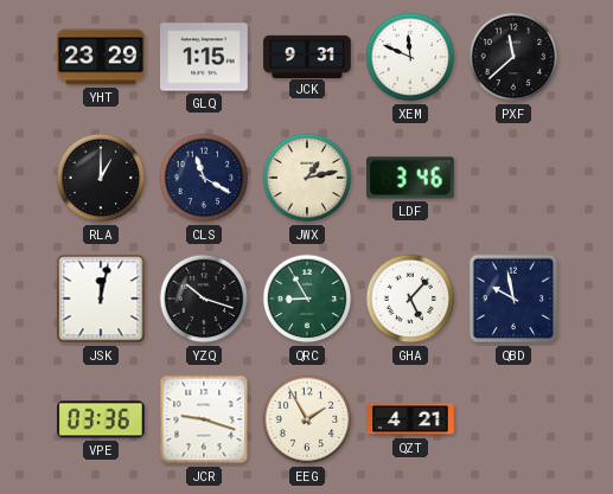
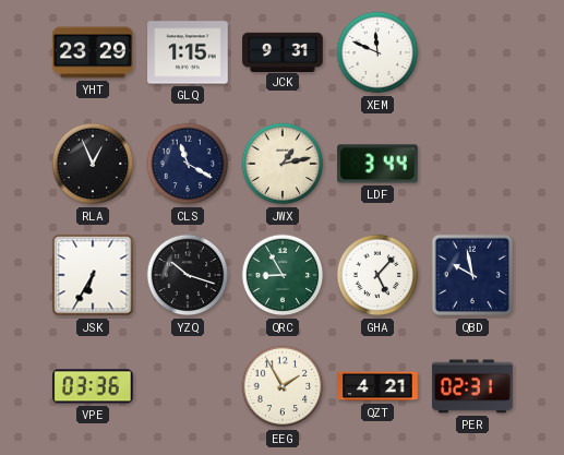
PXF: 11:38 -> none (513, 57)
RLA: 1:00 -> 12:56 (93, 164)
LDF: 3:46 -> 3:44 (377, 164)
JSK: 12:02 -> 6:35 (93, 275)
JCR: 9:18 -> none (204, 419)
PER: none -> 02:31 (472, 386)
